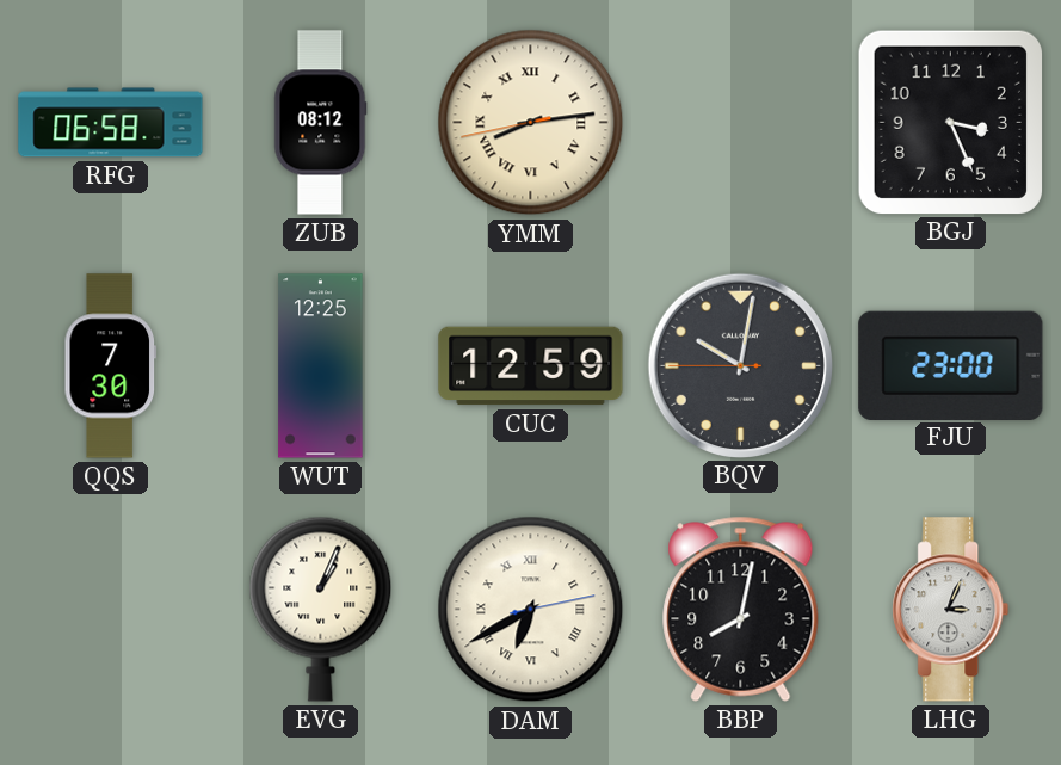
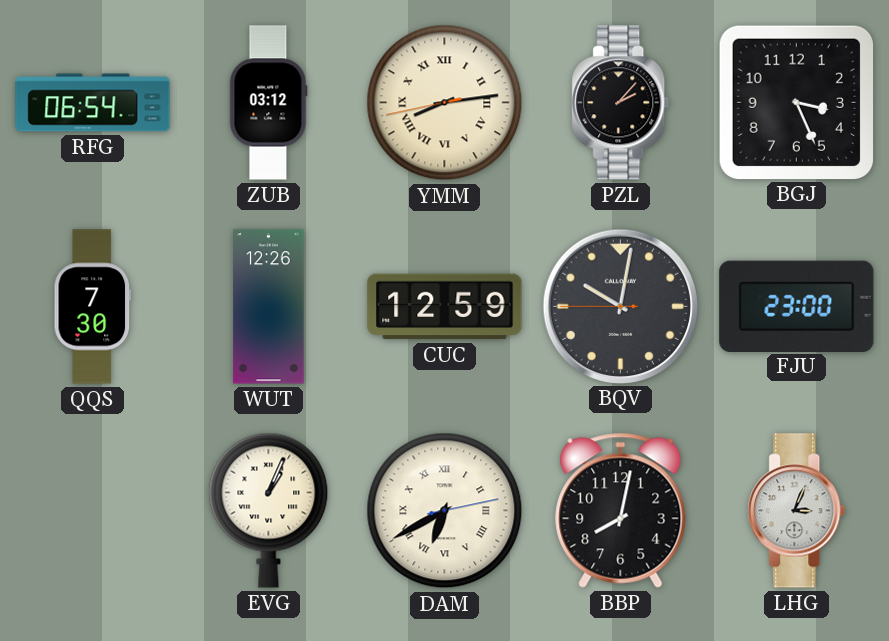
RFG: 06:58 -> 06:54 (93, 103)
ZUB: 08:12 -> 03:12 (269, 103)
PZL: none -> 2:07 (621, 103)
WUT: 12:25 -> 12:26 (269, 307)
